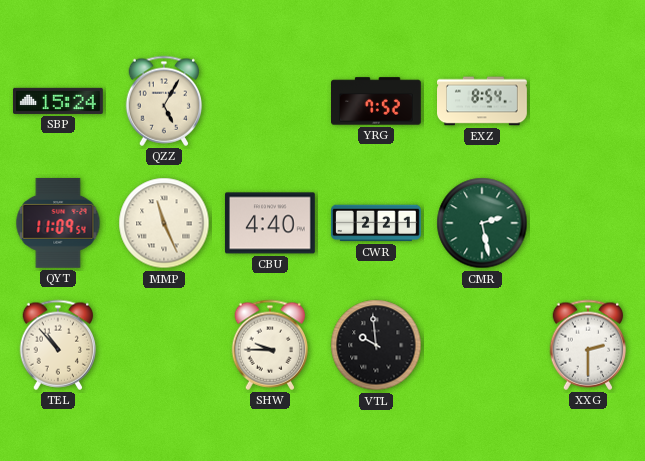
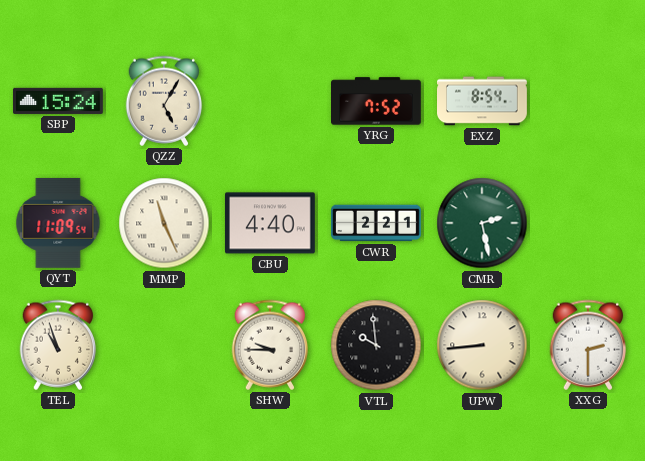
TEL: 10:53 -> 10:57 (58, 345)
UPW: none -> 8:44 (482, 345)
